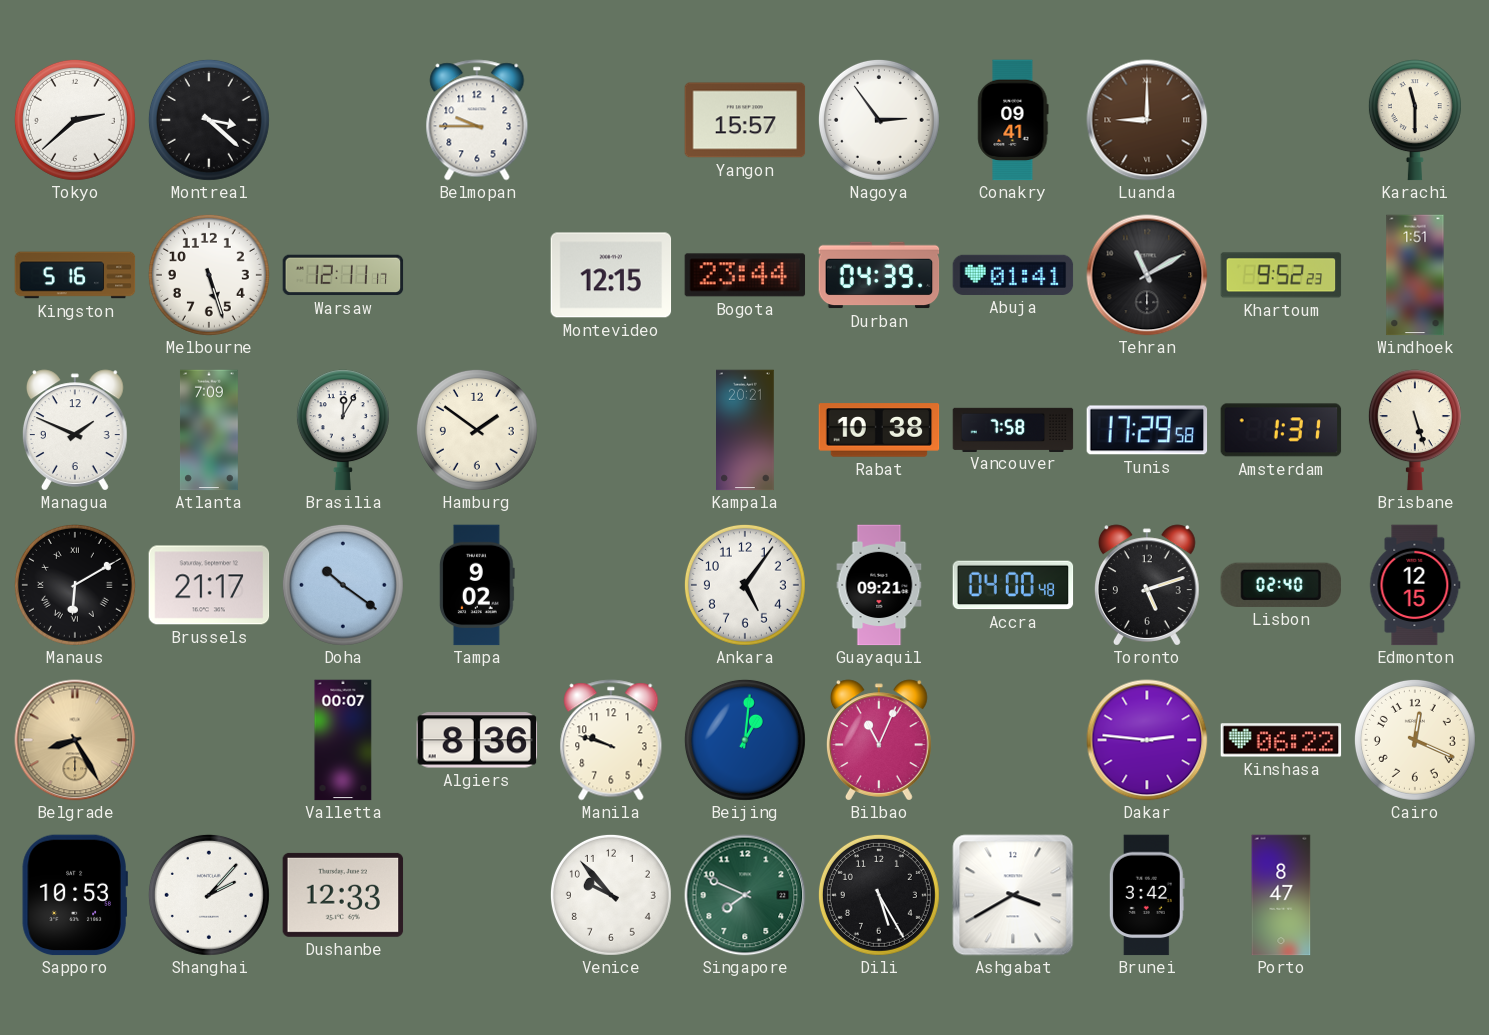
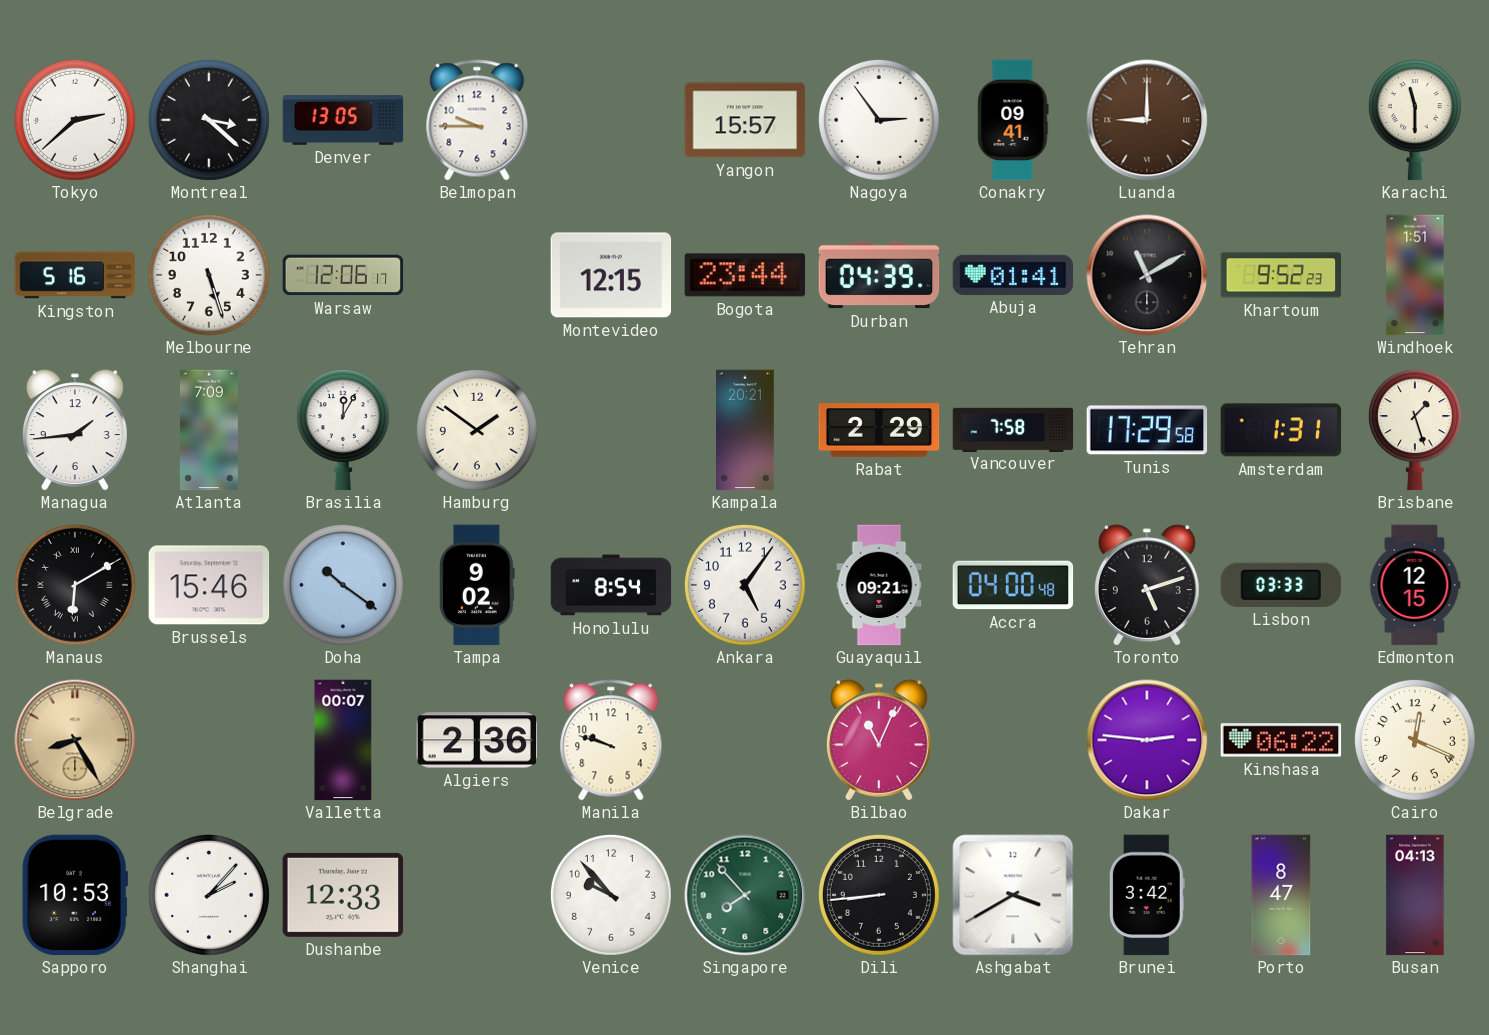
Denver: none -> 13:05 (343, 120)
Warsaw: 12:11 -> 12:06 (343, 275)
Managua: 1:49 -> 1:44 (75, 430)
Rabat: 10:38 -> 2:29 (879, 430)
Brisbane: 5:27 -> 1:27 (1415, 430)
Brussels: 21:17 -> 15:46 (209, 585)
Honolulu: none -> 8:54 (611, 585)
Lisbon: 02:40 -> 03:33 (1280, 585)
Algiers: 8:36 -> 2:36 (477, 740)
Beijing: 1:01 -> none (745, 740)
Singapore: 7:49 -> 7:53 (745, 895)
Dili: 5:25 -> 8:44 (879, 895)
Busan: none -> 04:13 (1415, 895)
